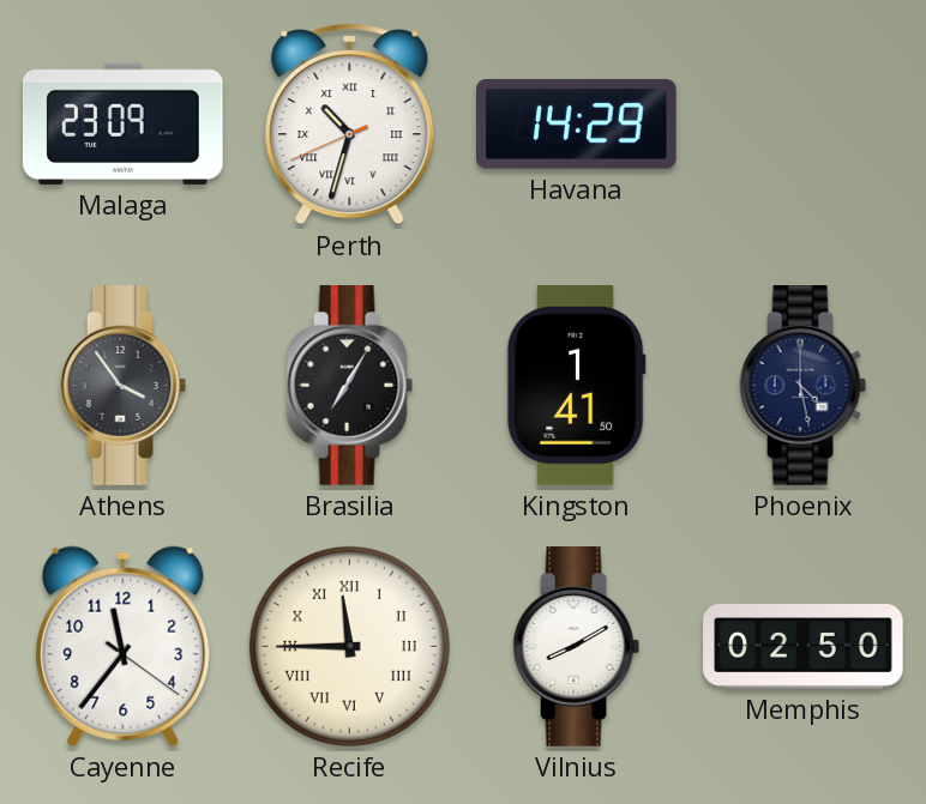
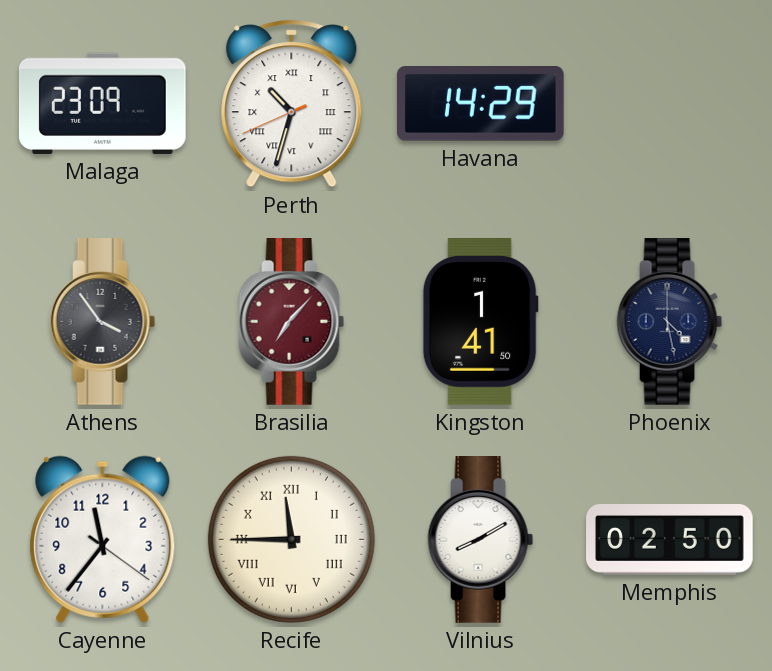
Brasilia: 7:05 -> 7:07 (292, 322)
Brasilia dial: black -> burgundy (292, 322)
